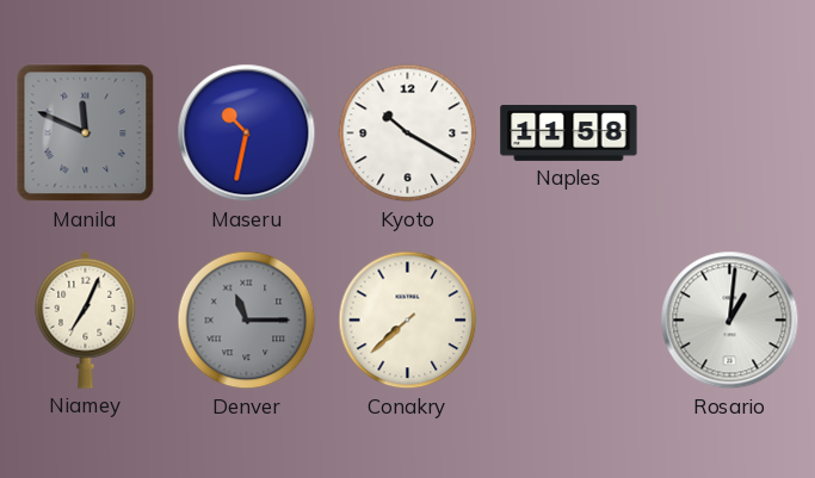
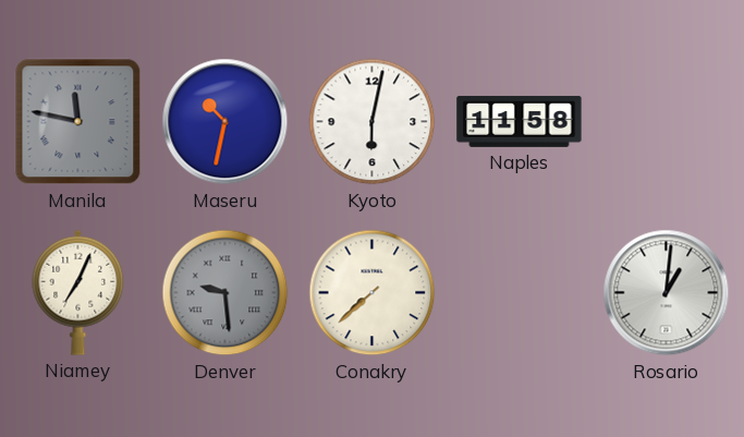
Manila: 11:49 -> 11:47 (78, 122)
Kyoto: 10:20 -> 6:02 (373, 122)
Denver: 11:15 -> 9:29 (225, 293)
